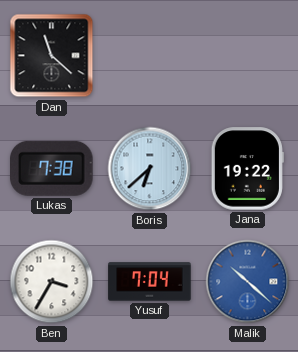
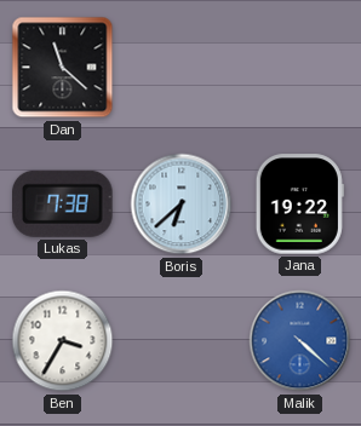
Yusuf: 7:04 -> none (150, 282)
Malik: 10:22 -> 4:22 (300, 341)
